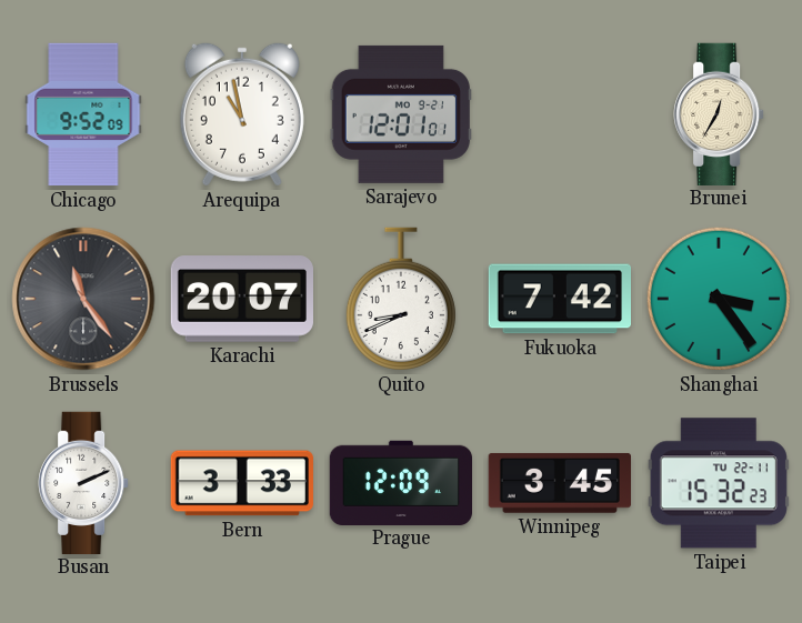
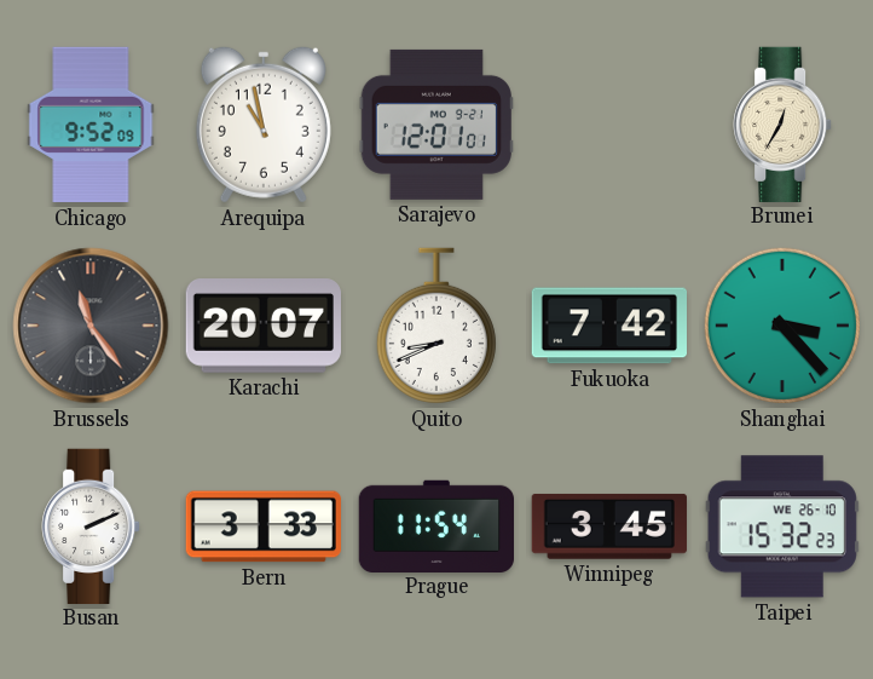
Shanghai: 3:24 -> 3:23 (782, 326)
Prague: 12:09 -> 11:54 (435, 525)
Taipei date: TU 22-11 -> WE 26-10 (782, 526)
